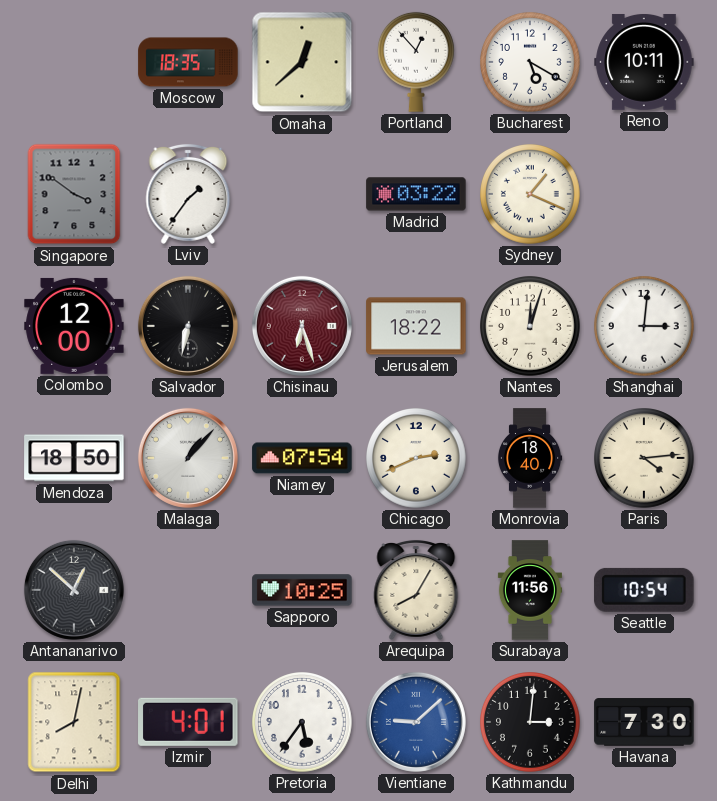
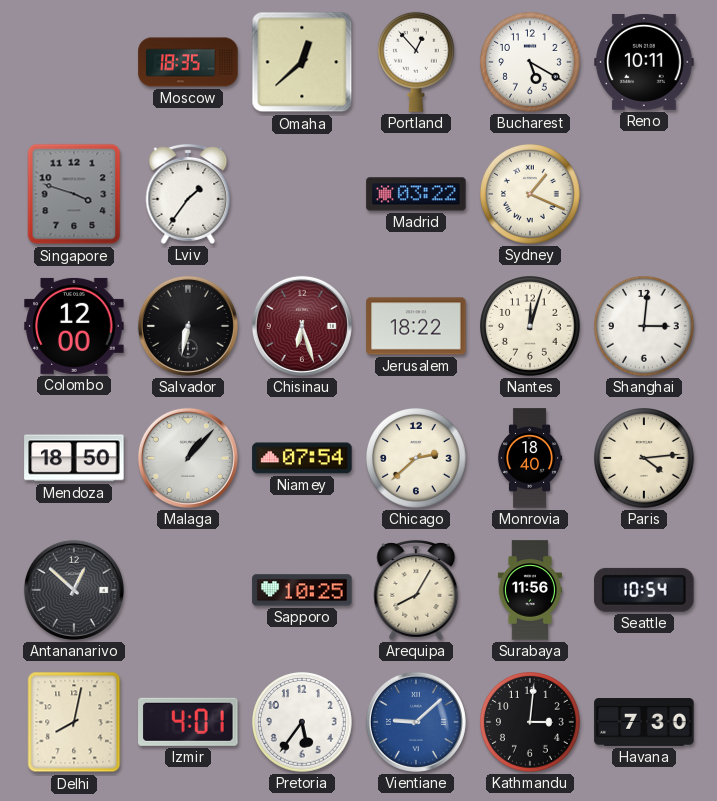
Singapore: 3:51 -> 3:48 (74, 194)
Chicago: 2:41 -> 2:38 (417, 459)
